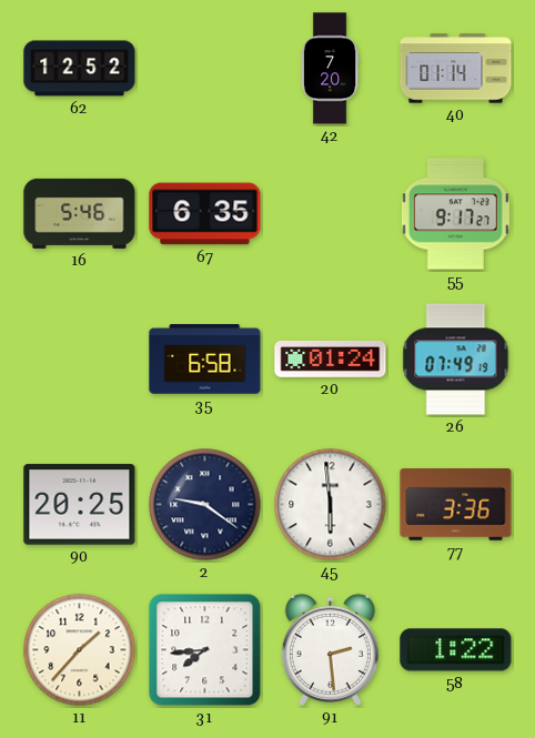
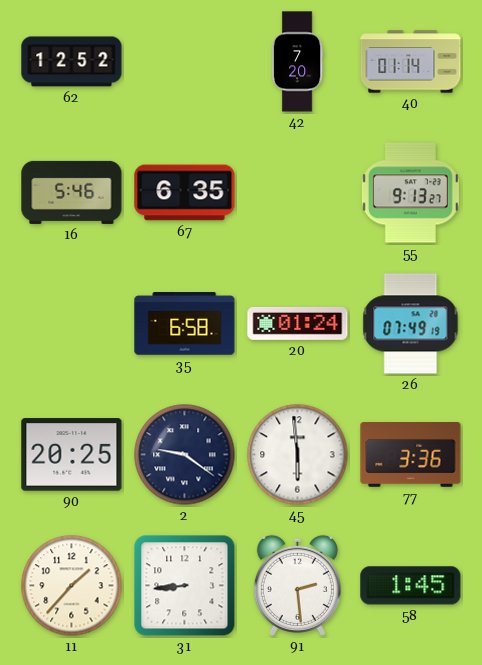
55: 9:17 -> 9:13 (410, 193)
31: 7:44 -> 8:44 (185, 586)
58: 1:22 -> 1:45 (411, 586)
